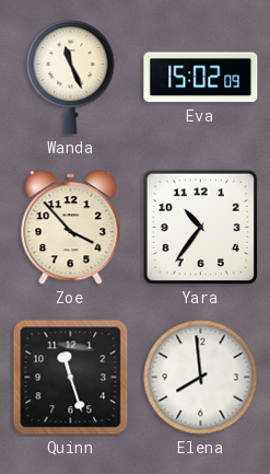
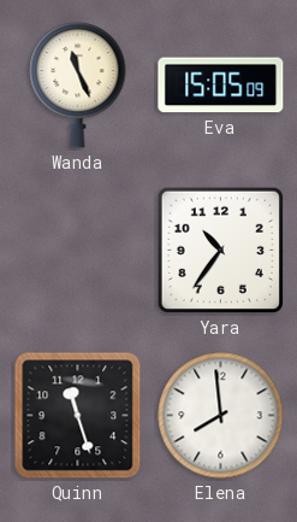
Eva: 15:02 -> 15:05 (221, 86)
Zoe: 3:53 -> none (71, 228)
